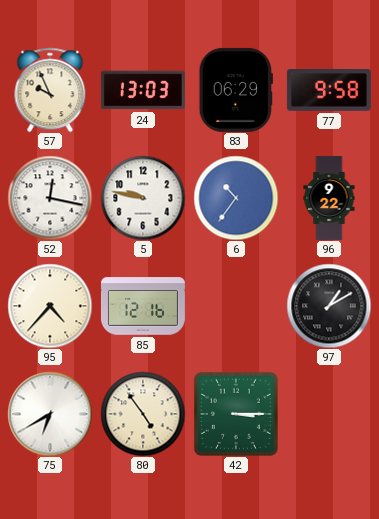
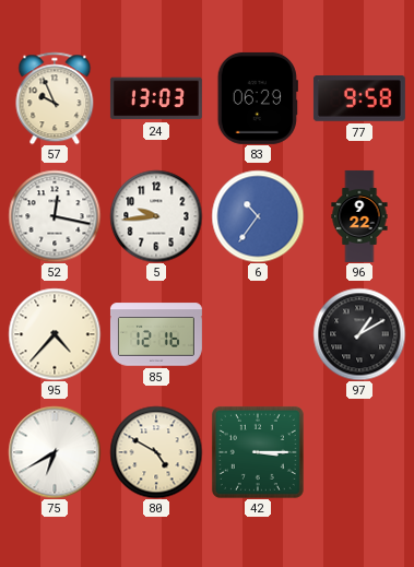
5: 9:47 -> 9:44 (156, 216)
80: 4:54 -> 4:50 (156, 452)
